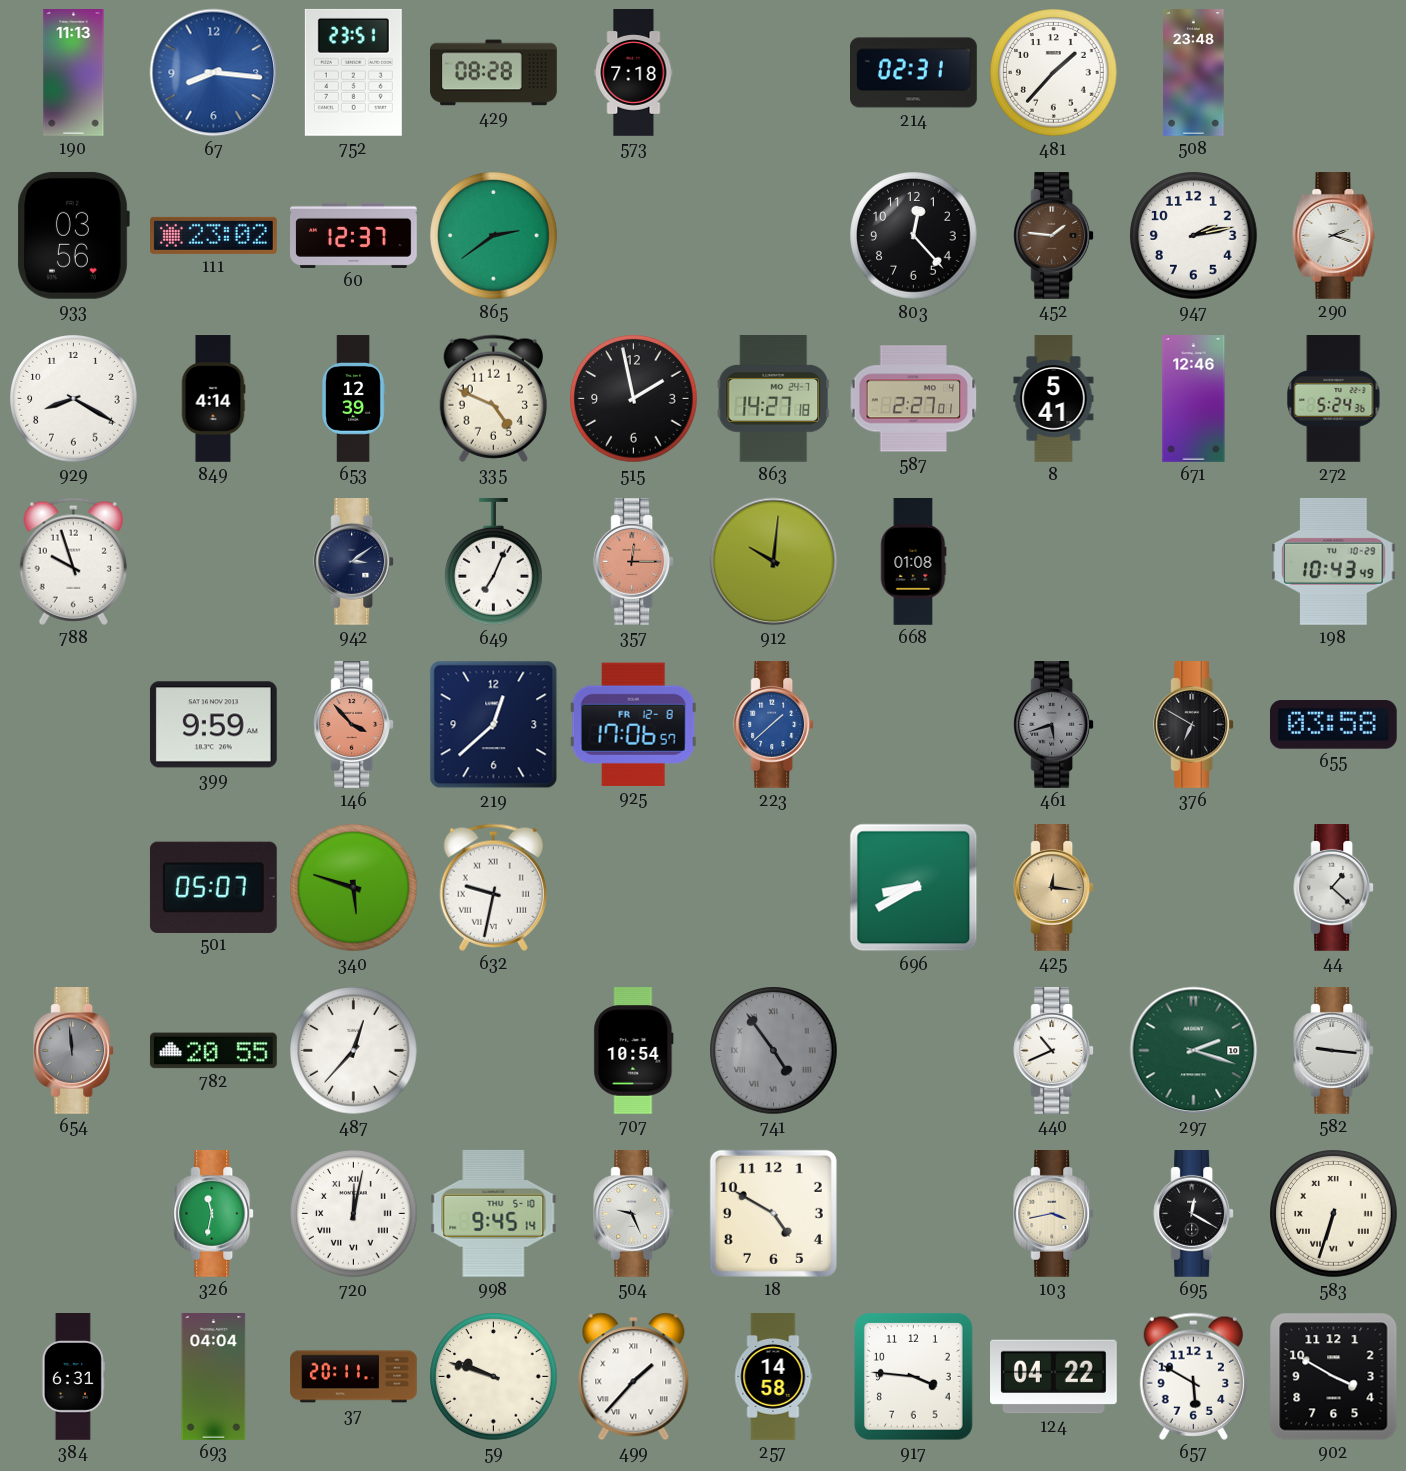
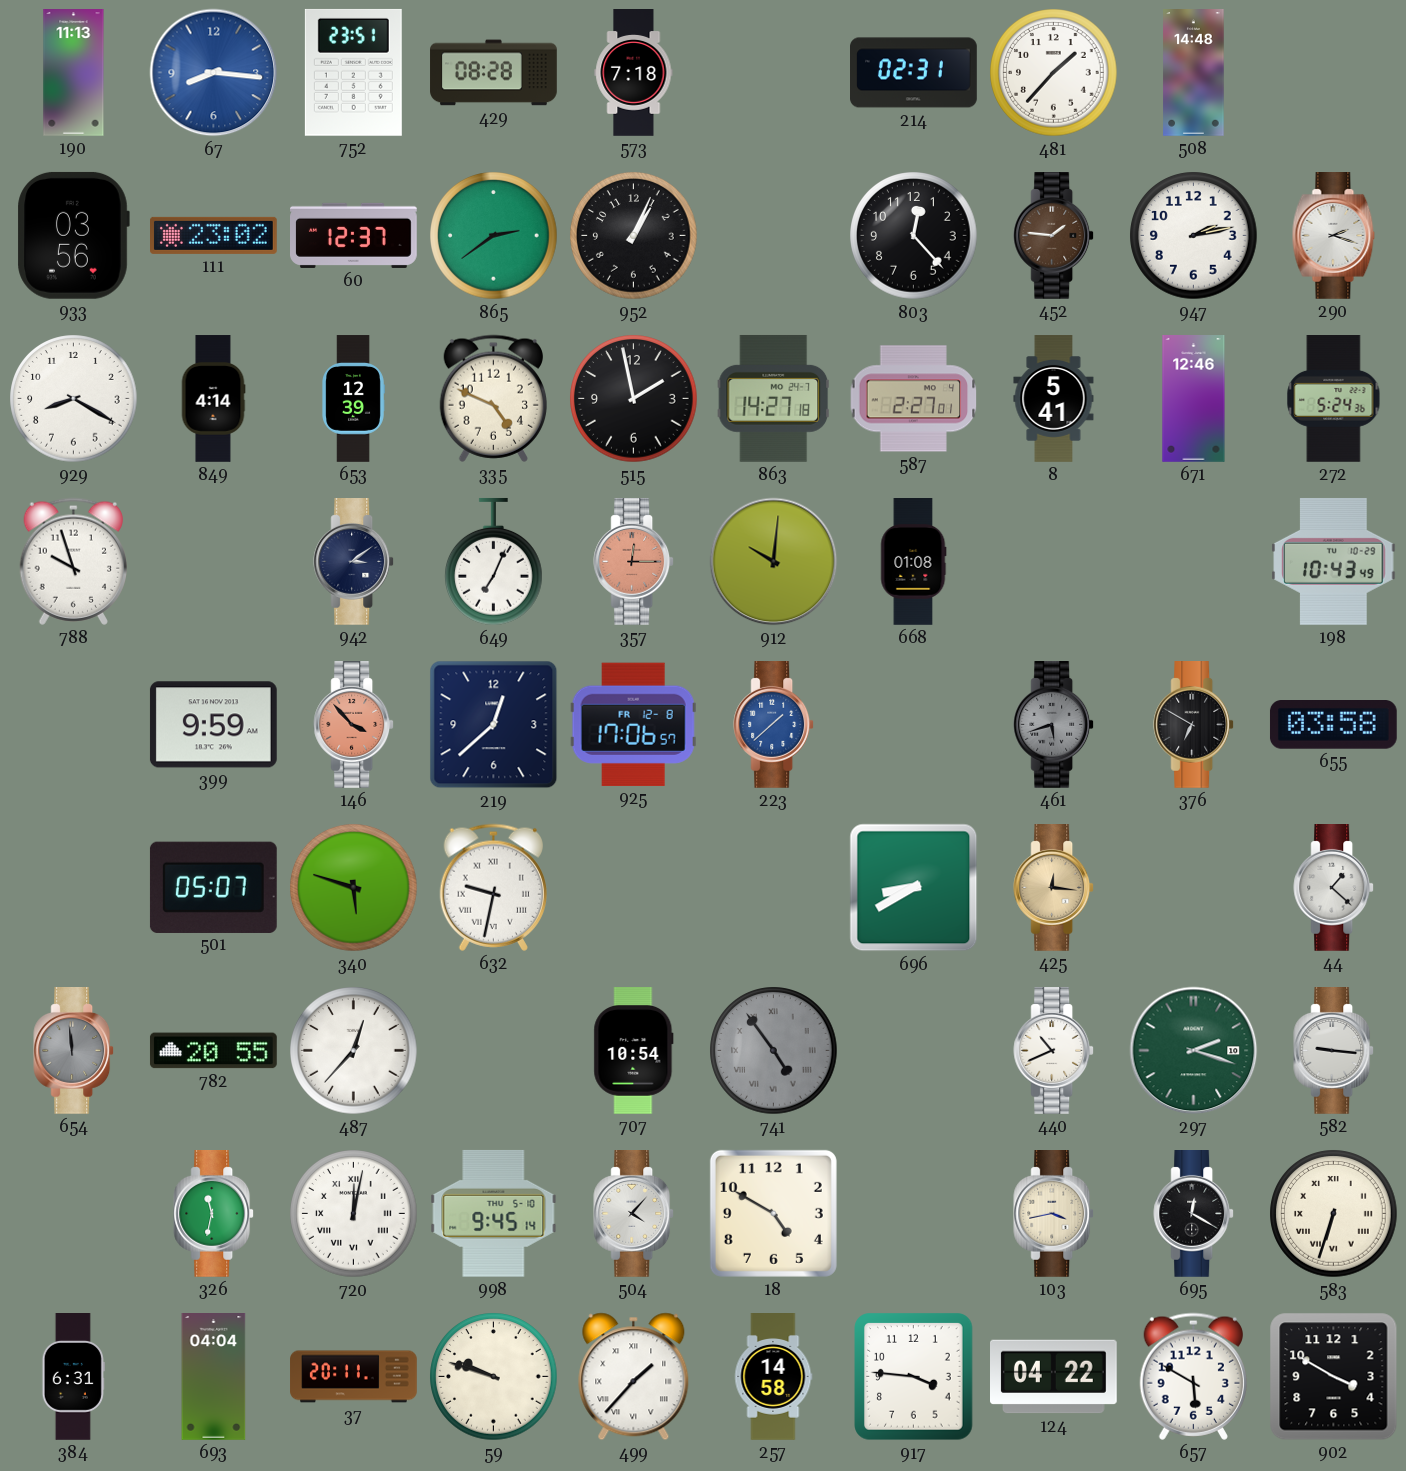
508: 23:48 -> 14:48 (1194, 73)
952: none -> 1:04 (634, 236)
504: 9:26 -> 4:07 (634, 1214)
